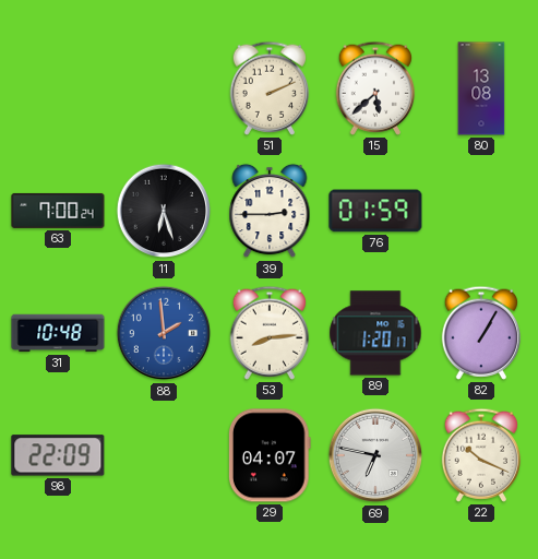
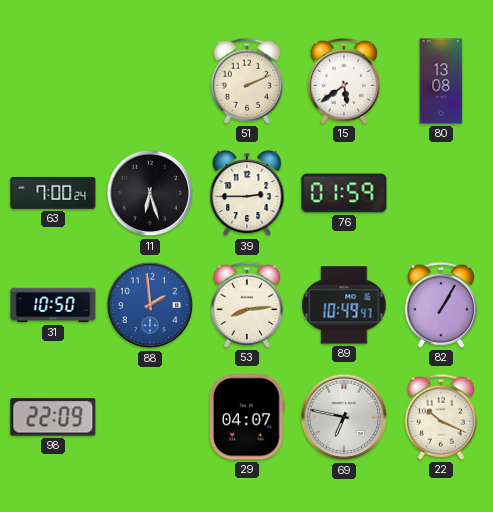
15: 5:38 -> 5:39 (343, 81)
31: 10:48 -> 10:50 (53, 305)
89: 1:20 -> 10:49 (344, 305)
